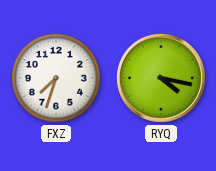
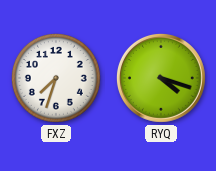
RYQ: 4:17 -> 4:18 (161, 78)
